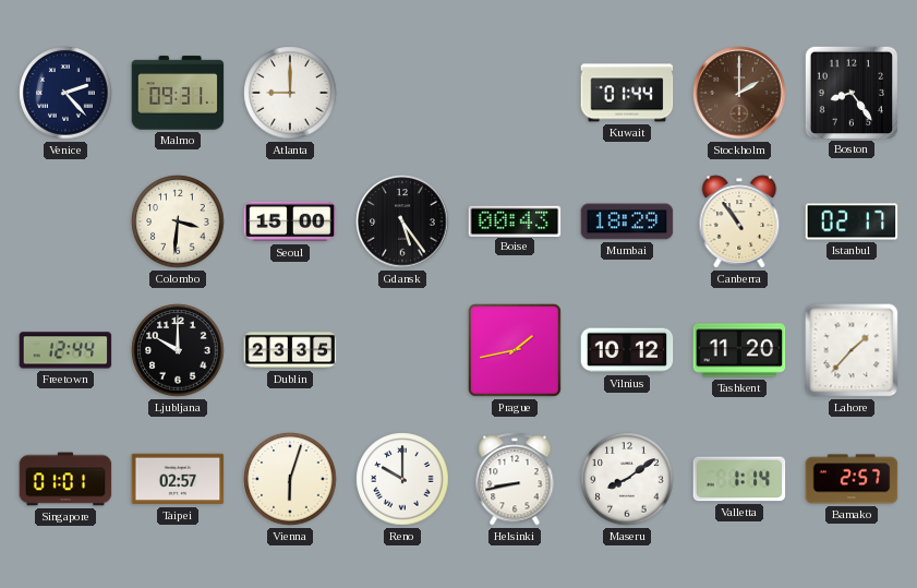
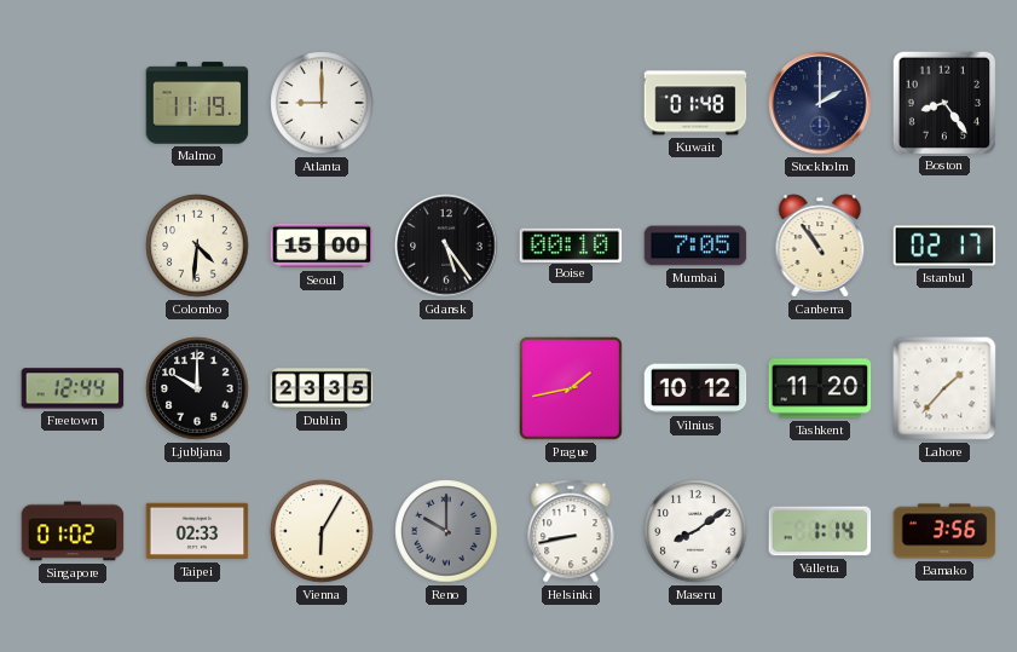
Venice: 2:23 -> none (65, 93)
Malmo: 09:31 -> 11:19 (197, 103)
Kuwait: 01:44 -> 01:48 (695, 103)
Stockholm dial: brown -> navy (820, 103)
Colombo: 3:31 -> 4:31 (197, 246)
Boise: 00:43 -> 00:10 (571, 244)
Mumbai: 18:29 -> 7:05 (695, 246)
Singapore: 01:01 -> 01:02 (73, 531)
Taipei: 02:57 -> 02:33 (197, 531)
Vienna: 6:03 -> 6:05 (322, 531)
Reno dial: white -> grey (446, 531)
Bamako: 2:57 -> 3:56 (944, 531)
